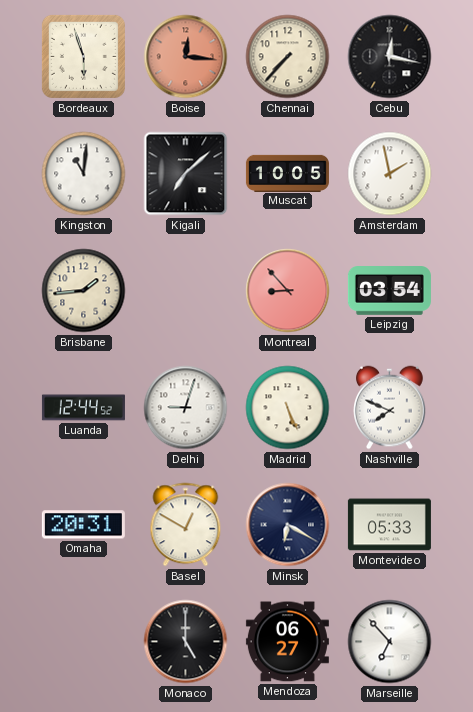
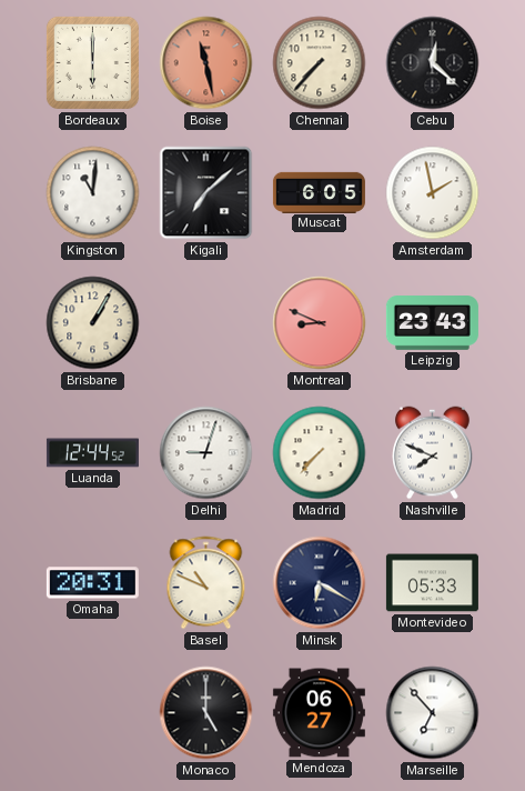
Bordeaux: 5:57 -> 6:00 (92, 62)
Boise: 12:16 -> 11:28 (206, 63)
Cebu: 12:17 -> 12:22 (433, 63)
Muscat: 10:05 -> 6:05 (319, 192)
Brisbane: 1:44 -> 1:05 (93, 323)
Montreal: 8:53 -> 8:49 (320, 323)
Leipzig: 03:54 -> 23:43 (432, 323)
Madrid: 5:26 -> 7:37 (320, 453)
Basel: 12:50 -> 10:49 (206, 583)
